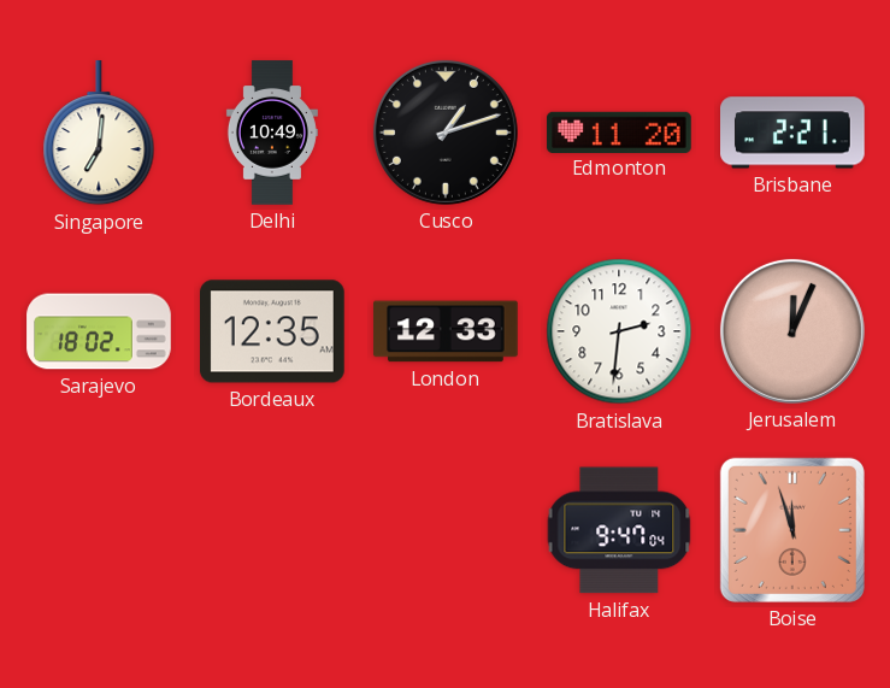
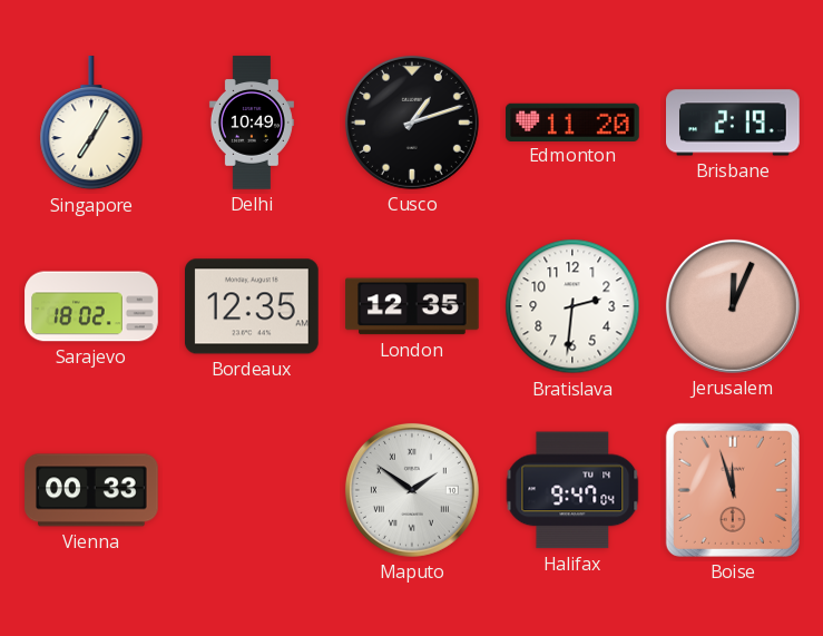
Singapore: 7:01 -> 7:05 (91, 124)
Brisbane: 2:21 -> 2:19 (734, 123)
London: 12:33 -> 12:35 (412, 306)
Vienna: none -> 00:33 (91, 490)
Maputo: none -> 1:51 (412, 490)
